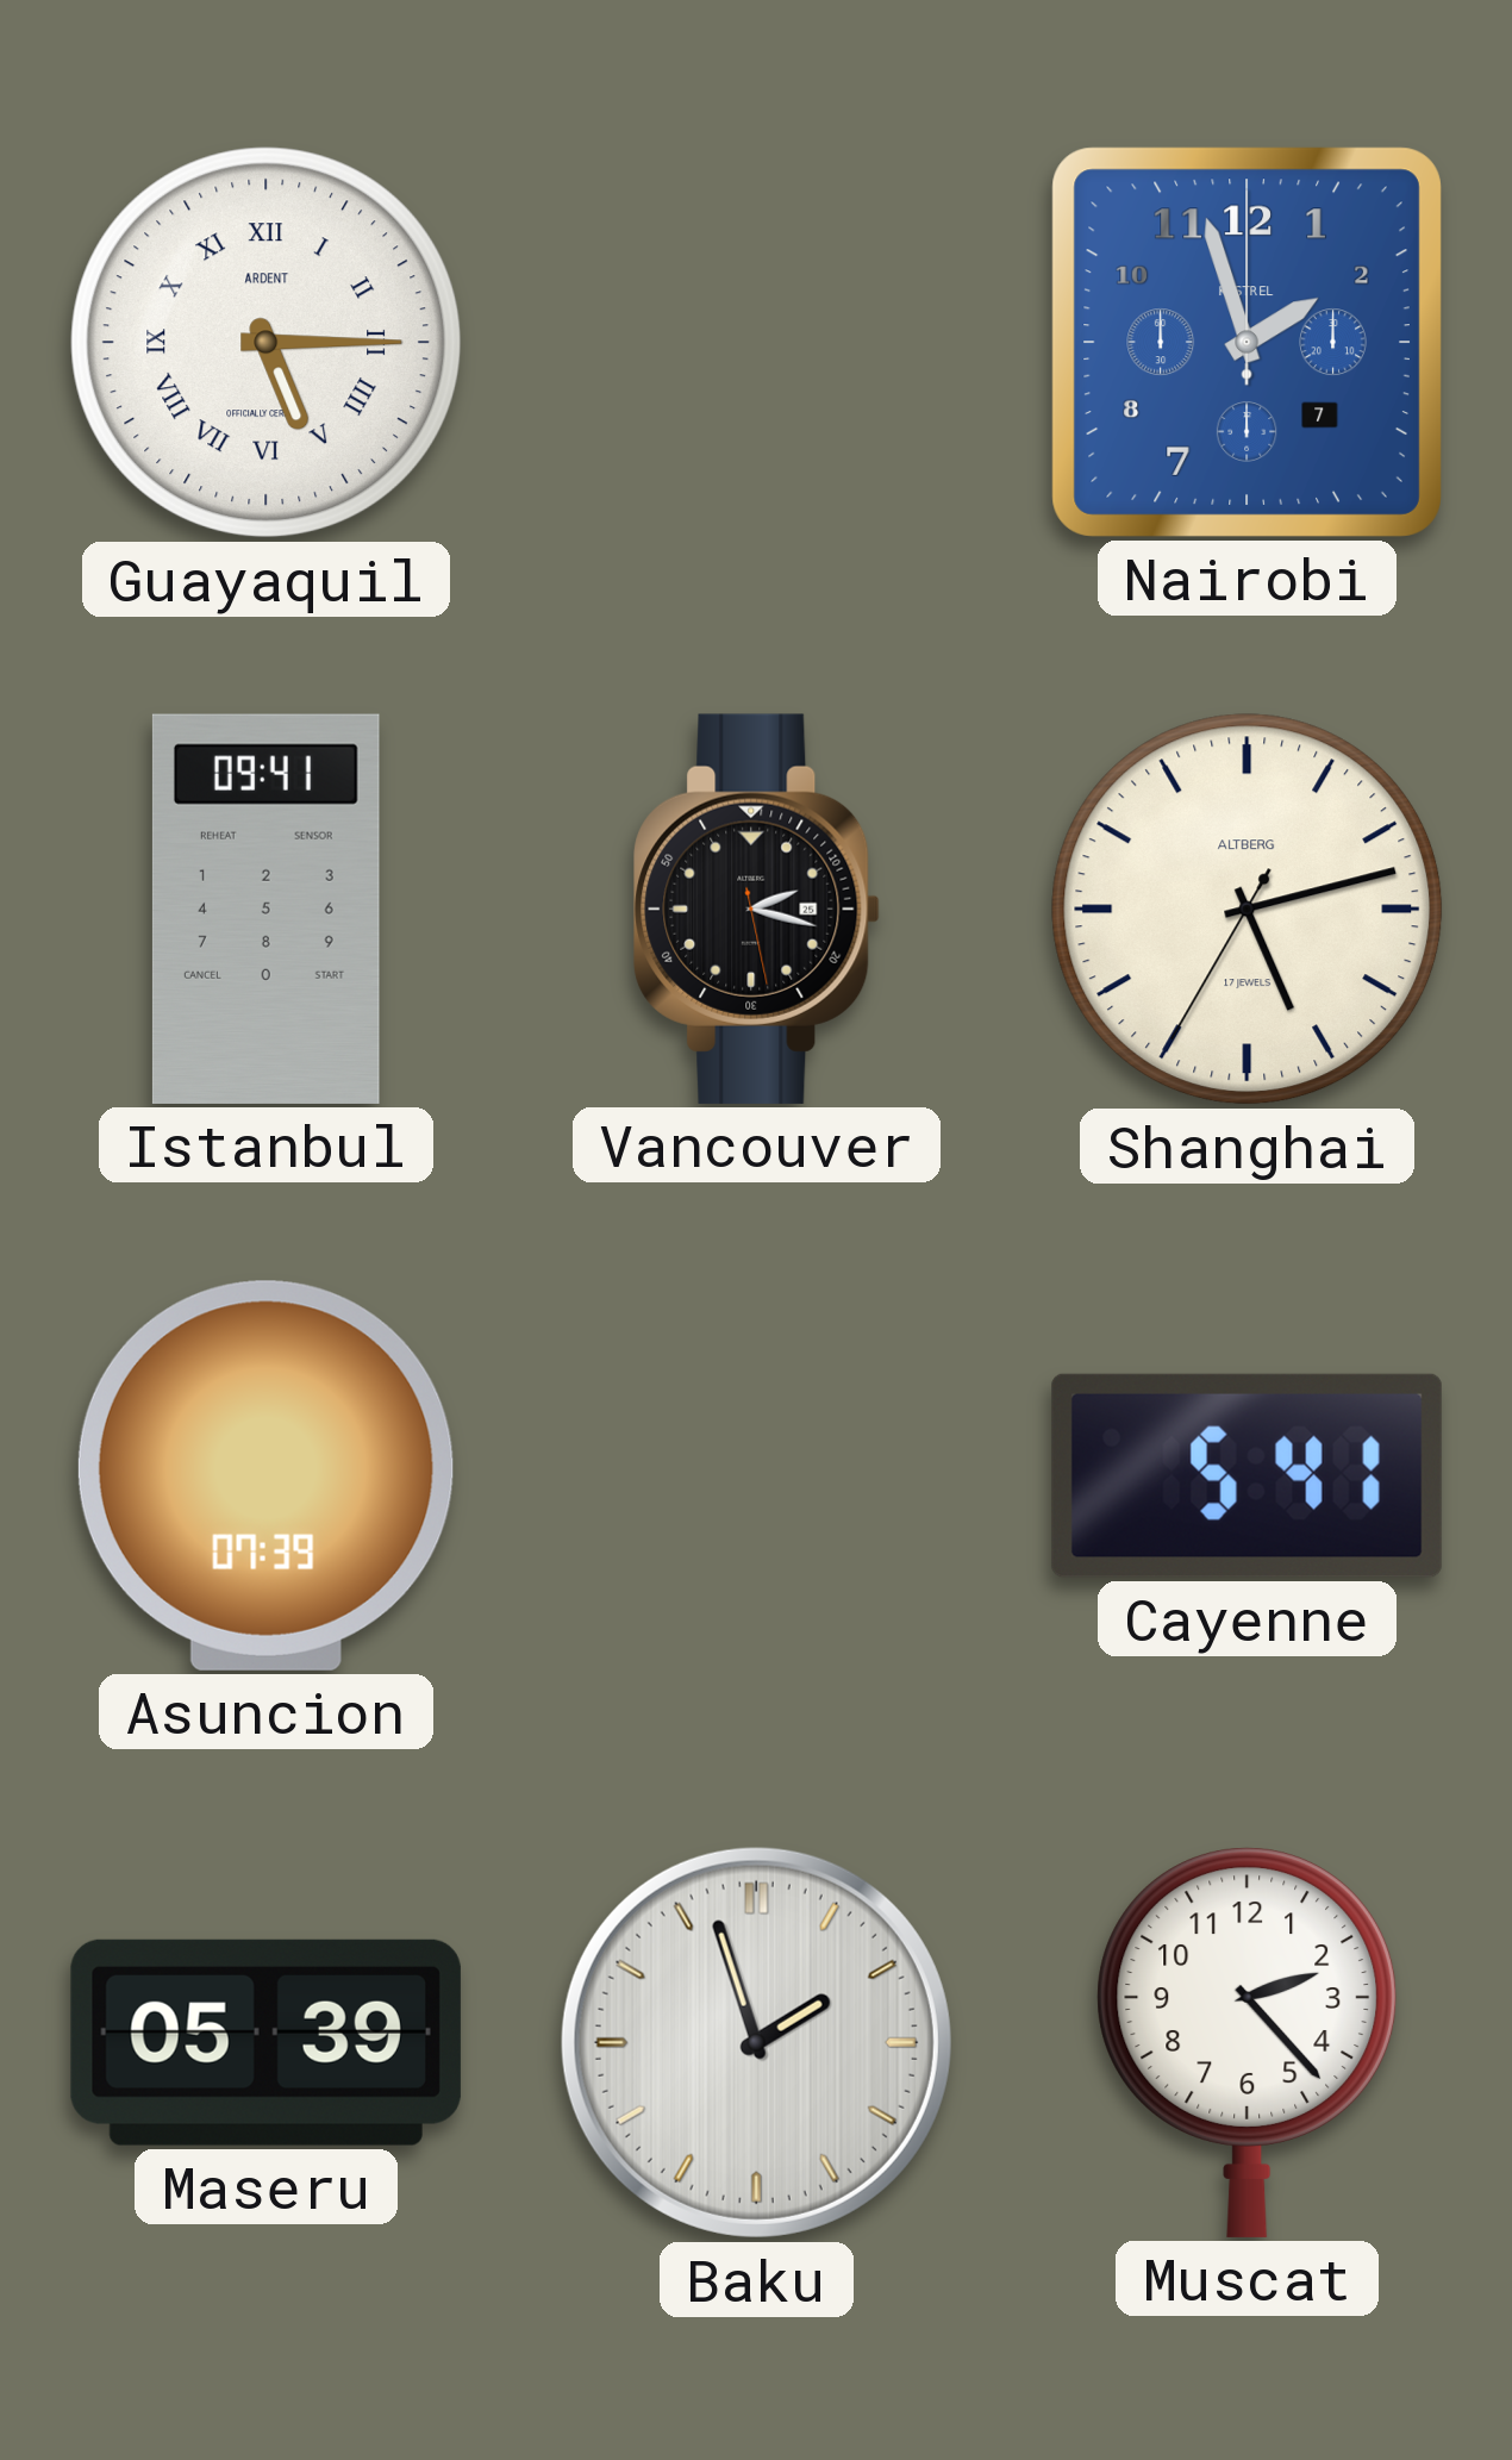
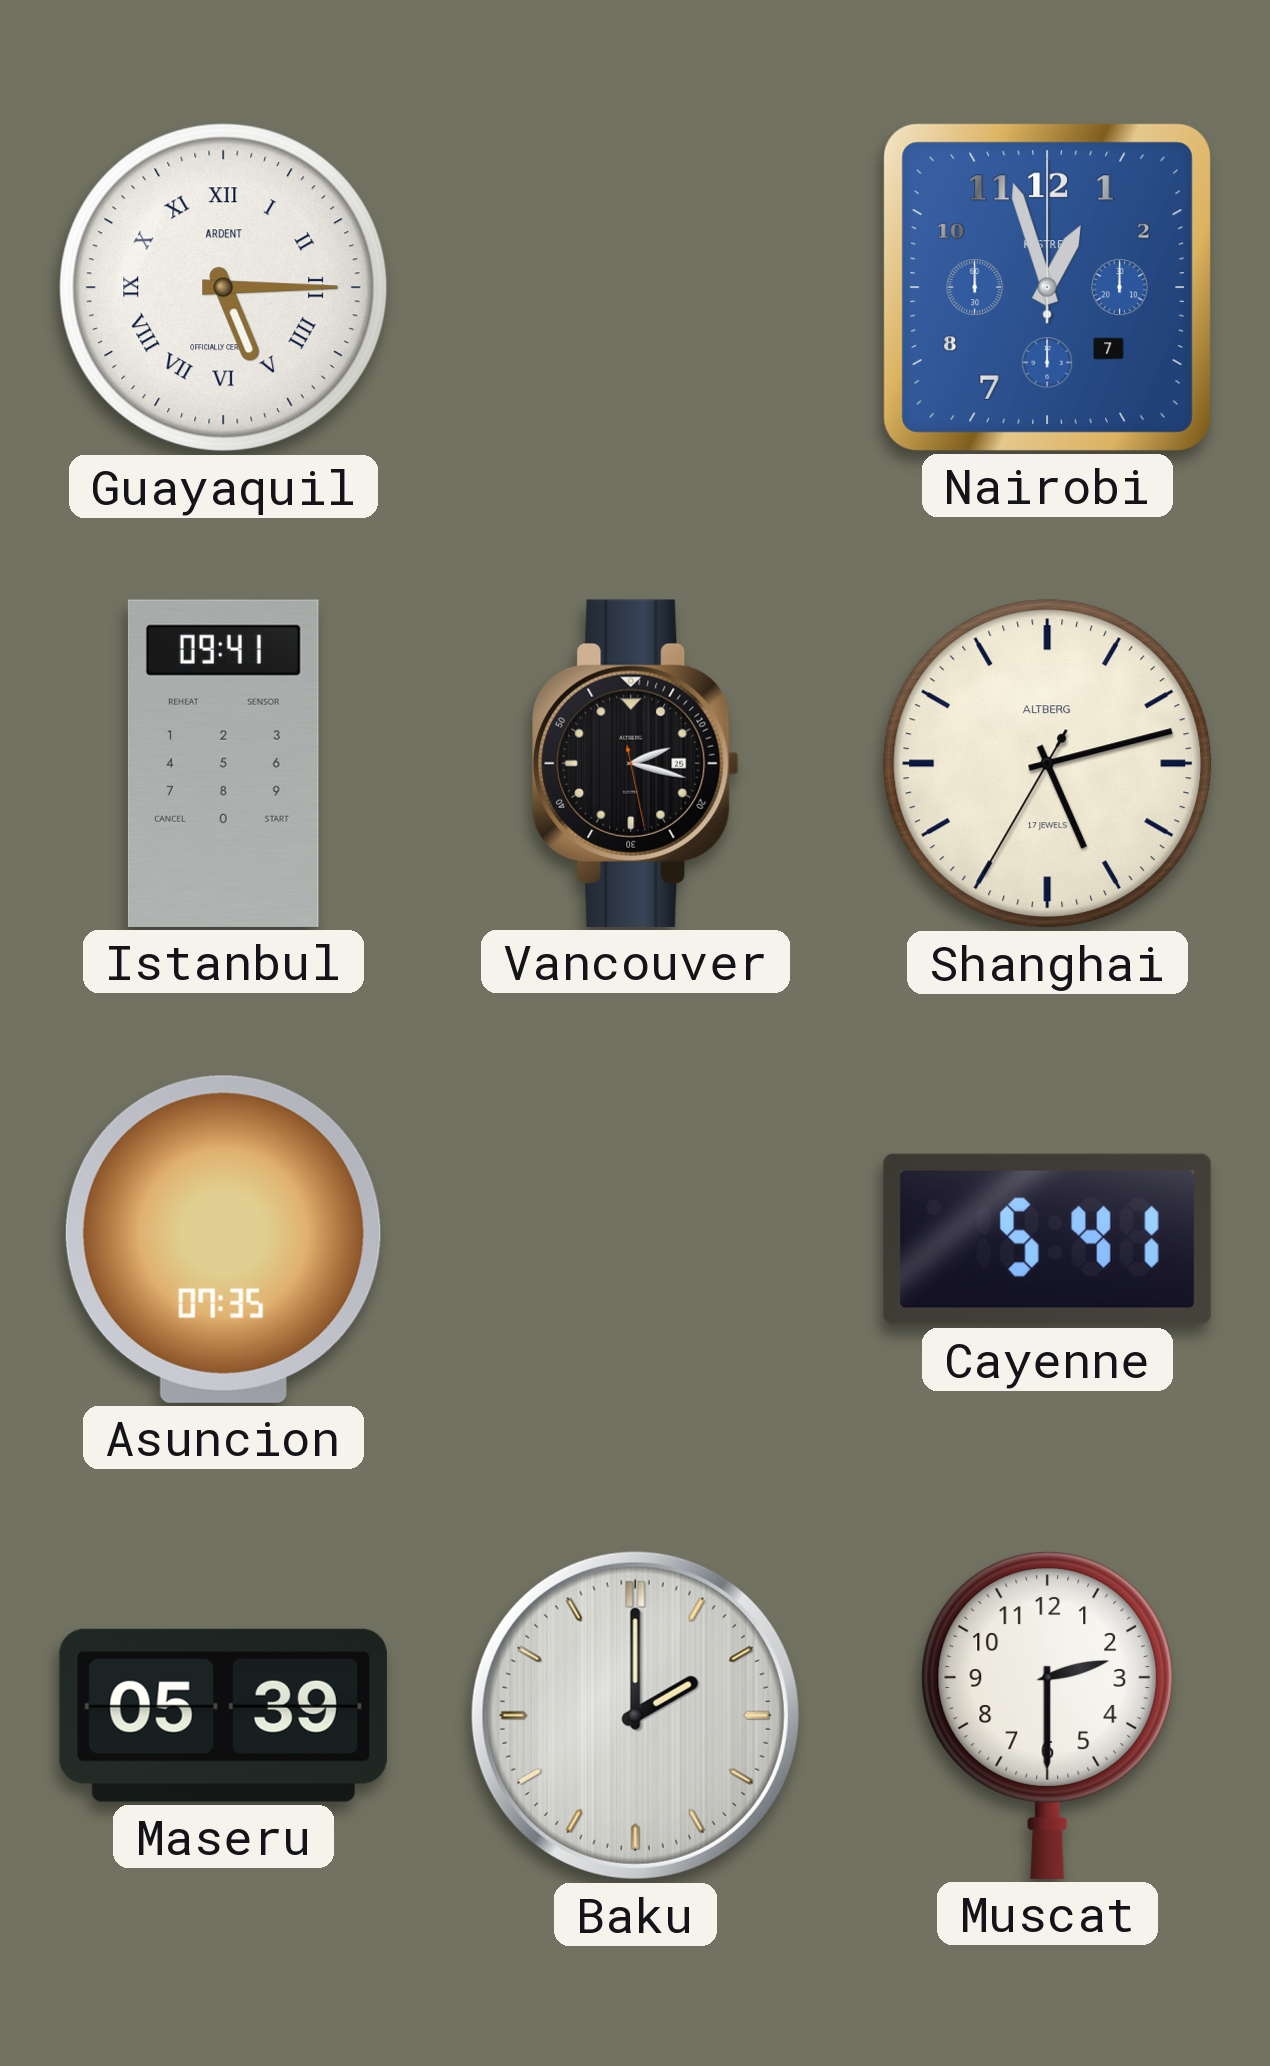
Nairobi: 1:57 -> 12:57 (1047, 287)
Asuncion: 07:39 -> 07:35 (223, 1239)
Baku: 1:57 -> 2:00 (635, 1715)
Muscat: 2:23 -> 2:30 (1048, 1715)
